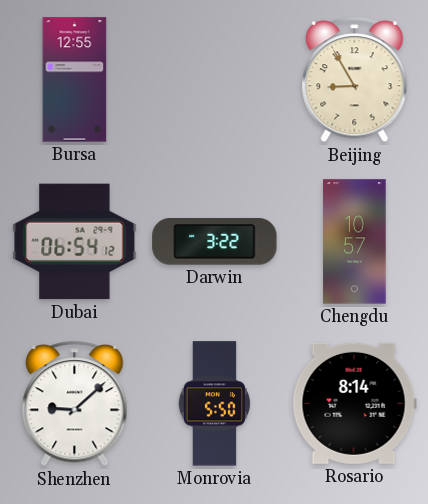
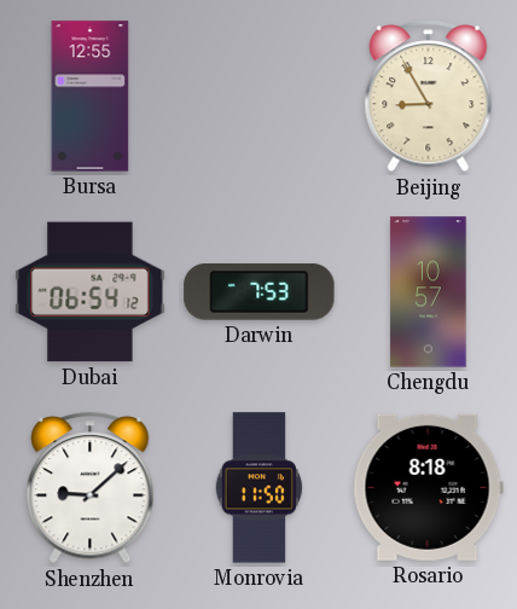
Darwin: 3:22 -> 7:53 (260, 292)
Monrovia: 5:50 -> 11:50 (258, 488)
Rosario: 8:14 -> 8:18 (428, 487)
